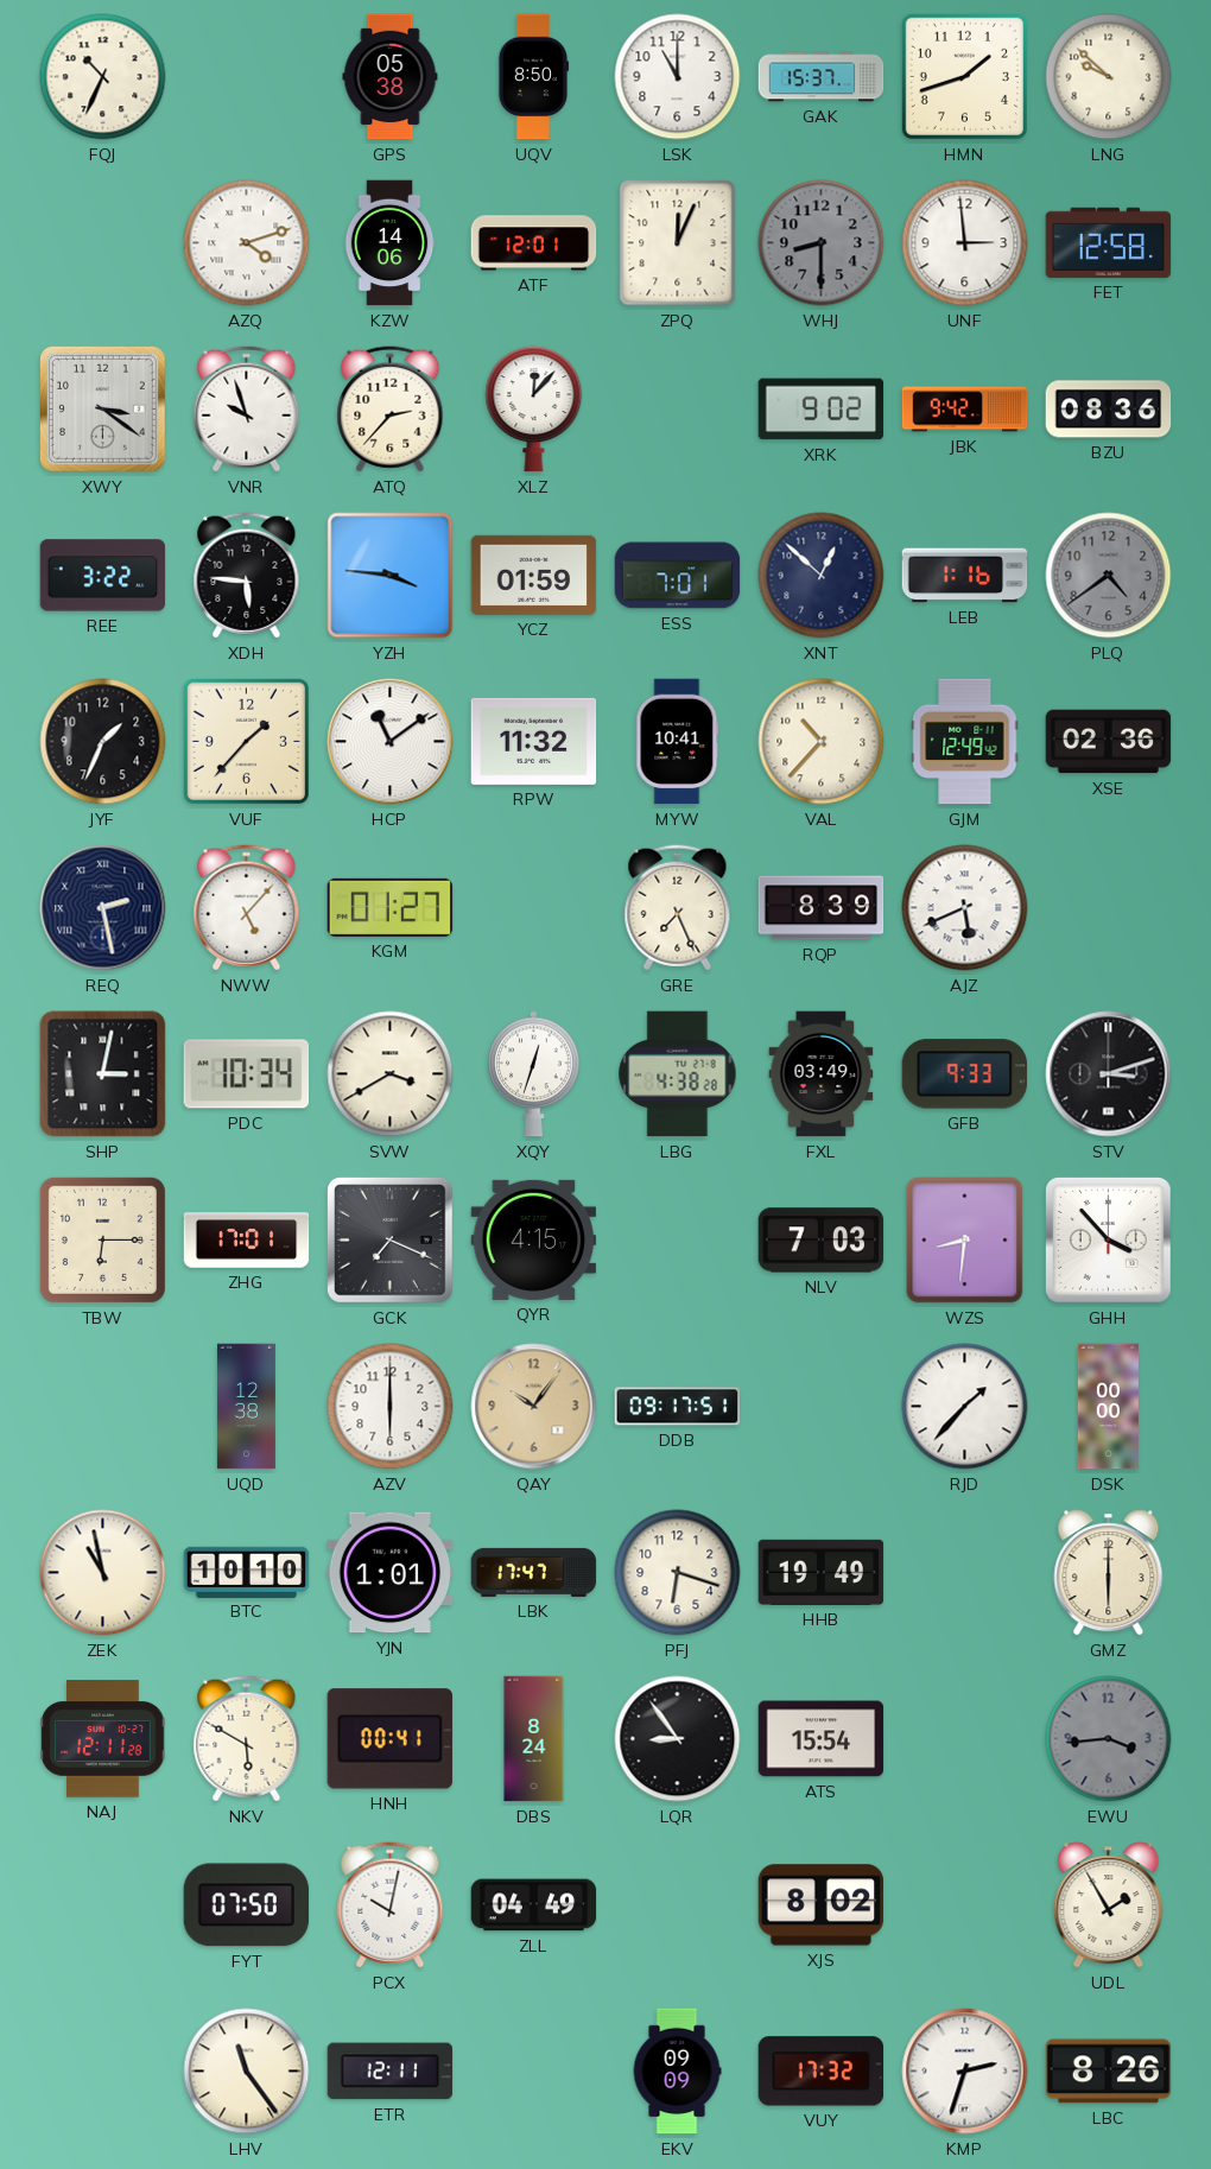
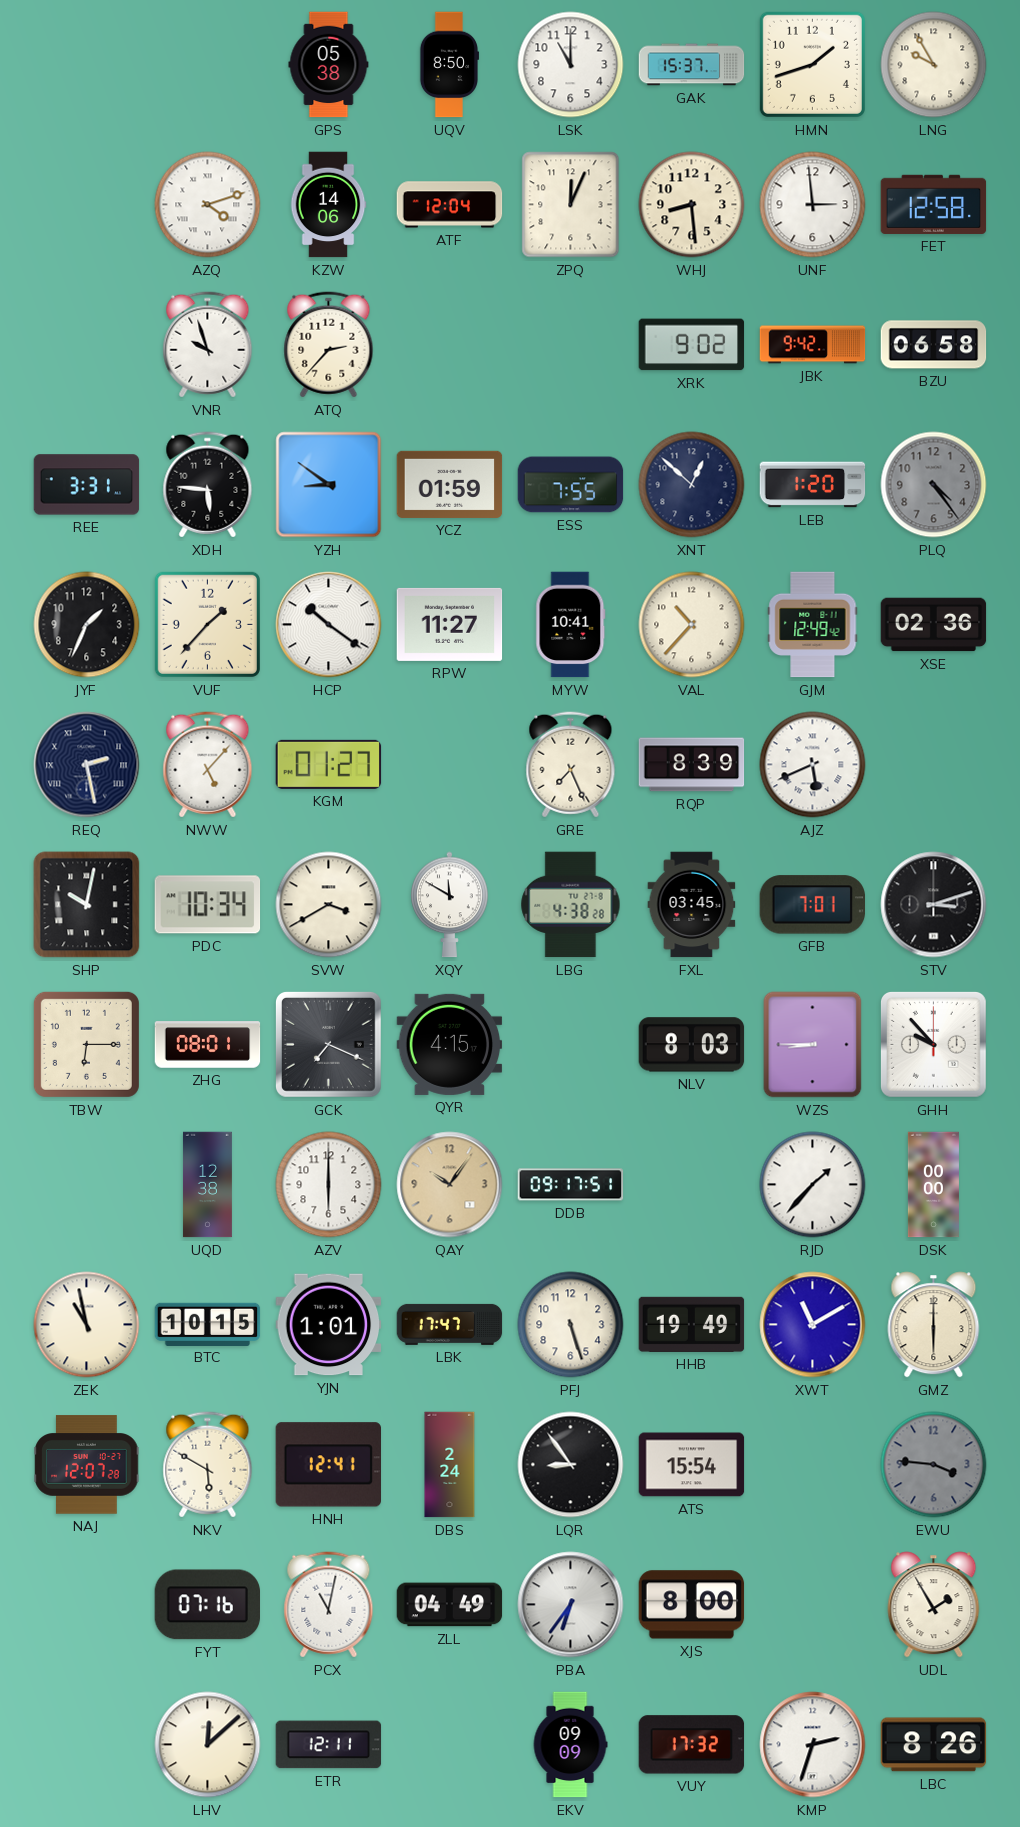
FQJ: 10:34 -> none (103, 77)
LNG: 9:52 -> 9:55 (934, 65)
ATF: 12:01 -> 12:04 (450, 205)
WHJ: 8:30 -> 8:29 (692, 205)
WHJ dial: grey -> cream (692, 205)
XWY: 3:21 -> none (102, 408)
XLZ: 12:07 -> none (534, 410)
BZU: 08:36 -> 06:58 (934, 345)
REE: 3:22 -> 3:31 (87, 485)
YZH: 3:46 -> 8:51 (329, 485)
ESS: 7:01 -> 7:55 (571, 485)
LEB: 1:16 -> 1:20 (813, 485)
PLQ: 4:39 -> 4:24 (934, 485)
HCP: 11:09 -> 10:21 (329, 625)
RPW: 11:32 -> 11:27 (450, 624)
SHP: 3:02 -> 10:02 (87, 905)
XQY: 12:33 -> 11:50 (450, 905)
FXL: 03:49 -> 03:45 (692, 905)
GFB: 9:33 -> 7:01 (812, 905)
ZHG: 17:01 -> 08:01 (208, 1045)
NLV: 7:03 -> 8:03 (692, 1045)
WZS: 8:31 -> 8:45 (813, 1045)
GHH: 3:53 -> 9:53 (933, 1044)
BTC: 10:10 -> 10:15 (208, 1324)
PFJ: 6:18 -> 5:27 (571, 1325)
XWT: none -> 11:10 (813, 1325)
NAJ: 12:11 -> 12:07 (87, 1465)
HNH: 00:41 -> 12:41 (328, 1465)
DBS: 8:24 -> 2:24 (450, 1465)
EWU: 3:44 -> 3:46 (934, 1465)
FYT: 07:50 -> 07:16 (207, 1605)
PCX: 10:02 -> 11:02 (329, 1605)
PBA: none -> 6:36 (571, 1605)
XJS: 8:02 -> 8:00 (692, 1605)
LHV: 11:24 -> 12:08 (208, 1745)
